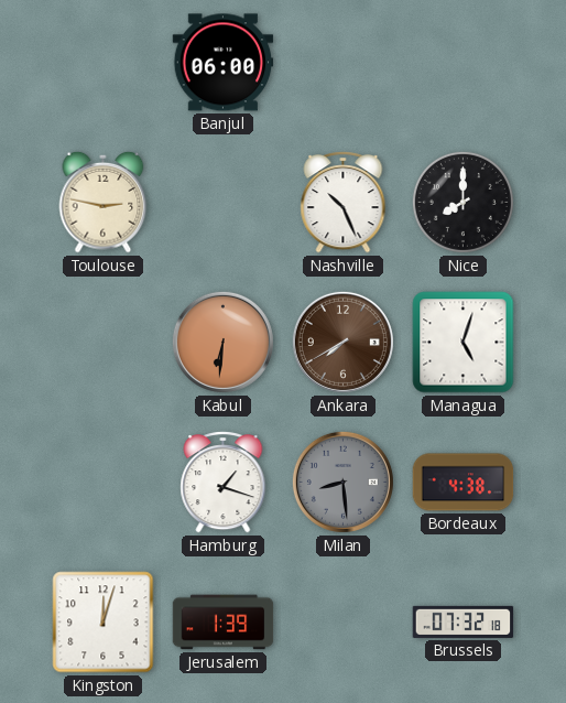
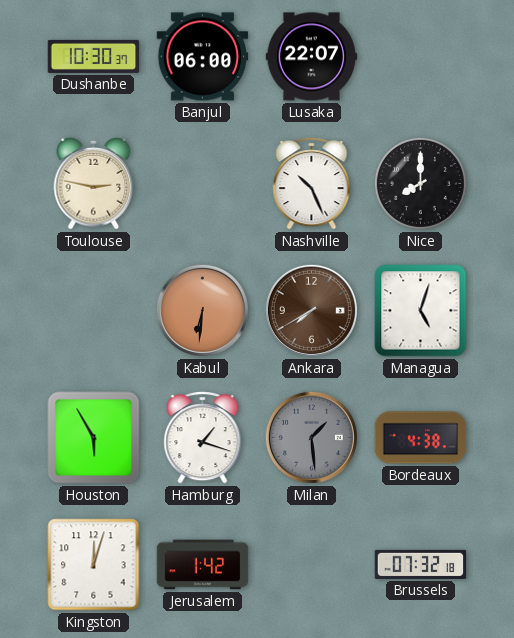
Dushanbe: none -> 10:30 (94, 56)
Lusaka: none -> 22:07 (312, 57)
Houston: none -> 5:55 (94, 438)
Milan: 8:29 -> 1:29 (311, 437)
Jerusalem: 1:39 -> 1:42 (203, 565)
